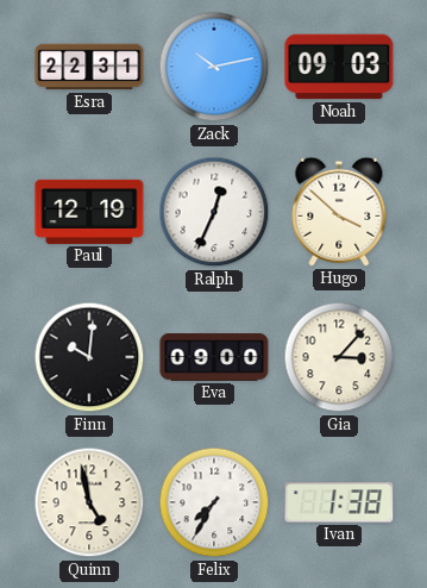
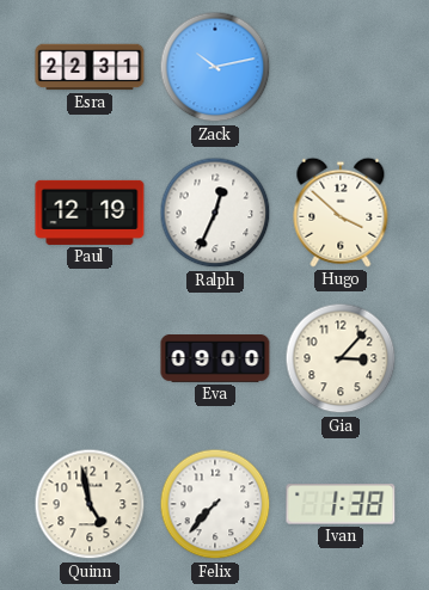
Noah: 09:03 -> none (339, 67)
Finn: 10:01 -> none (89, 357)
Felix: 7:35 -> 7:37 (215, 504)
